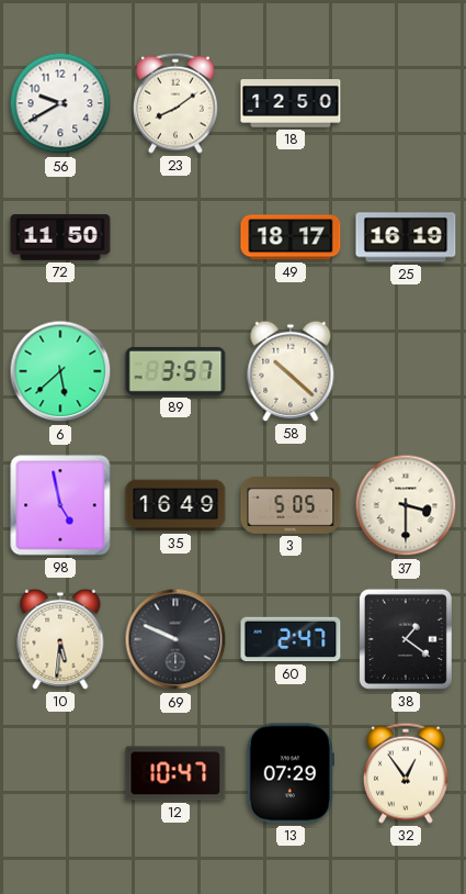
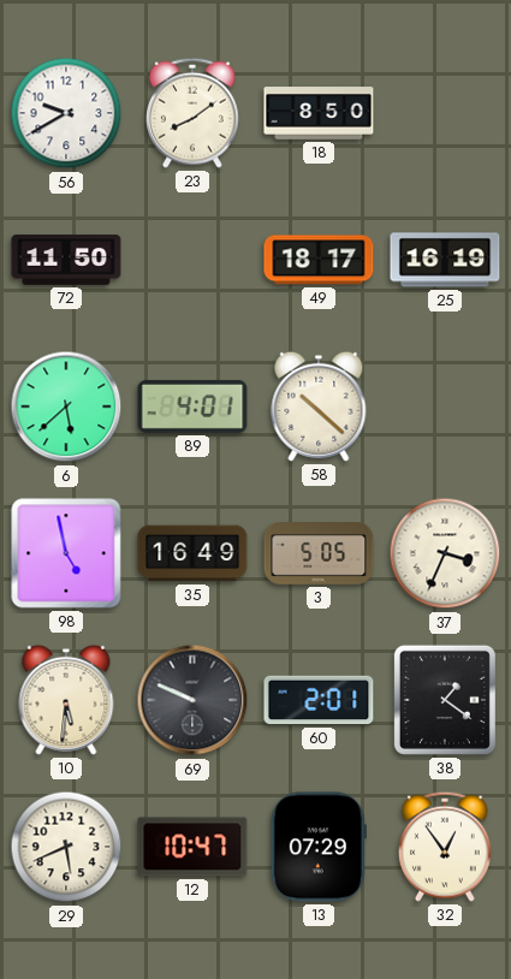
18: 12:50 -> 8:50 (319, 113)
89: 3:57 -> 4:01 (192, 407)
37: 3:30 -> 3:34 (445, 553)
60: 2:47 -> 2:01 (319, 700)
29: none -> 5:41 (66, 847)
